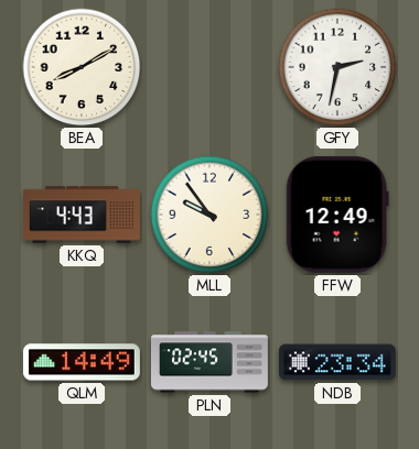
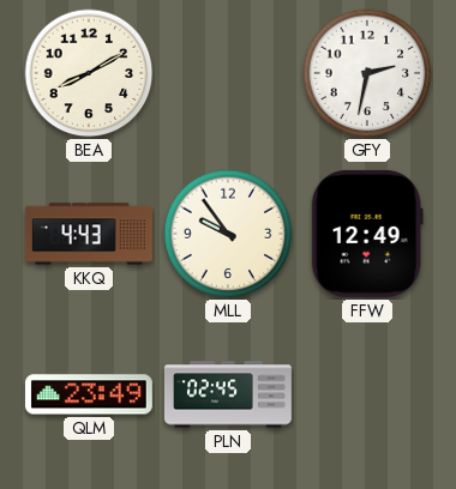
QLM: 14:49 -> 23:49 (89, 394)
NDB: 23:34 -> none (337, 362)
